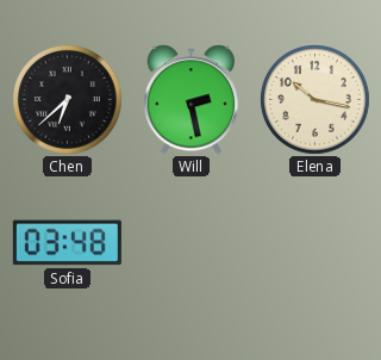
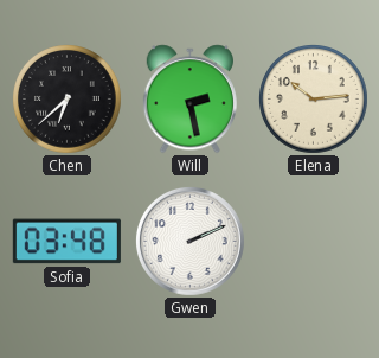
Elena: 10:17 -> 10:14 (314, 100)
Gwen: none -> 2:11 (189, 241)
